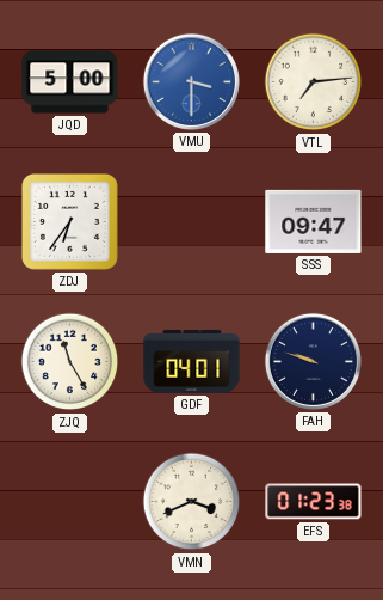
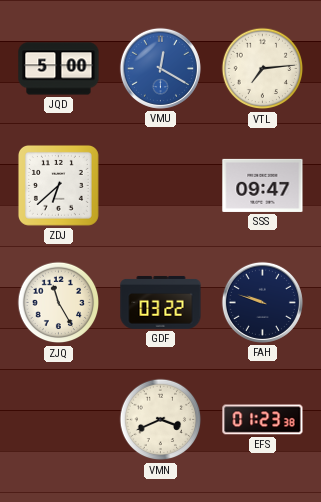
VMU: 3:30 -> 12:20 (160, 68)
ZDJ: 6:36 -> 6:38 (58, 185)
GDF: 04:01 -> 03:22 (161, 302)
